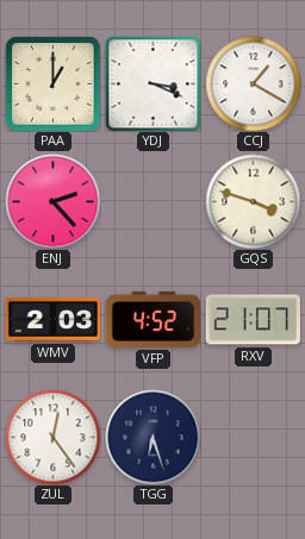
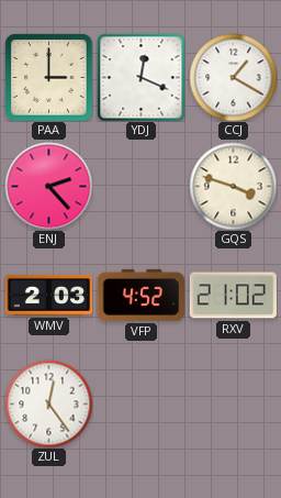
PAA: 1:00 -> 3:00 (48, 77)
YDJ: 3:19 -> 12:19 (140, 77)
RXV: 21:07 -> 21:02 (233, 296)
TGG: 6:27 -> none (152, 437)
